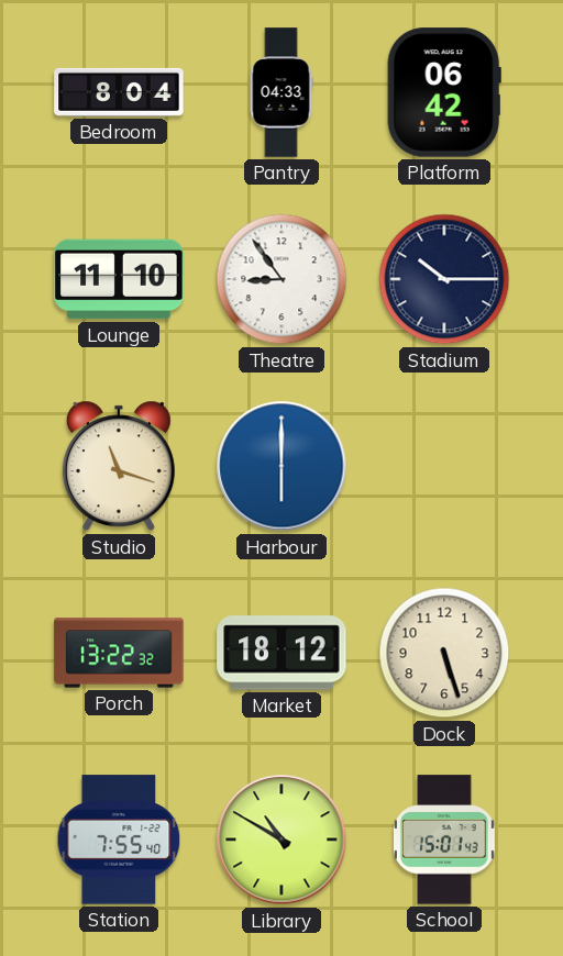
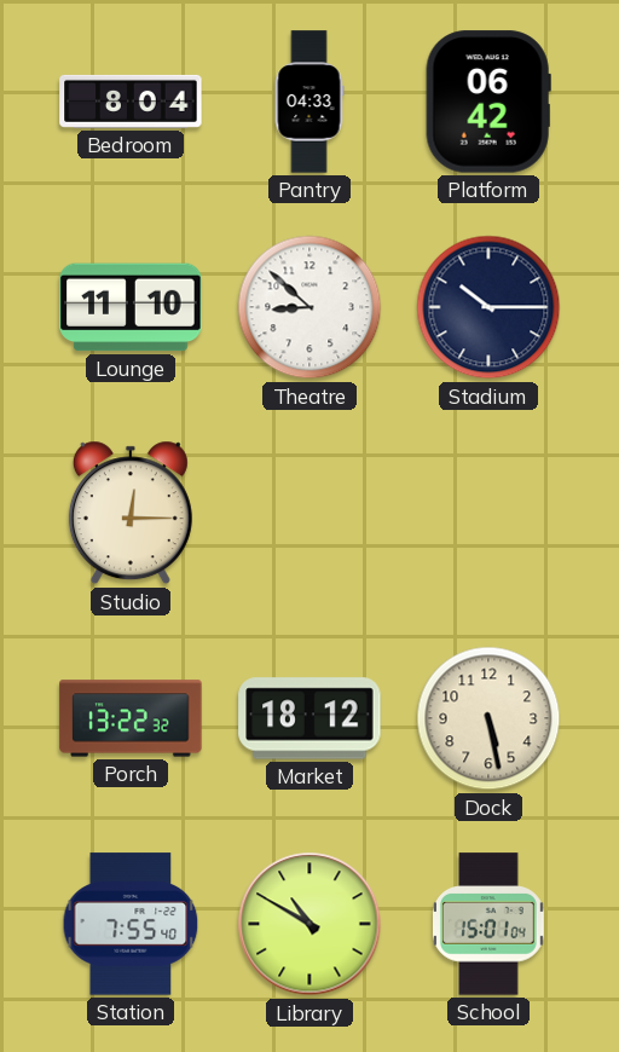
Theatre: 8:54 -> 8:52 (309, 307)
Studio: 11:18 -> 12:15 (131, 513)
Harbour: 6:00 -> none (281, 466)
Dock: 5:27 -> 5:28 (488, 718)
School: 15:01:43 -> 15:01:04 (490, 924)
